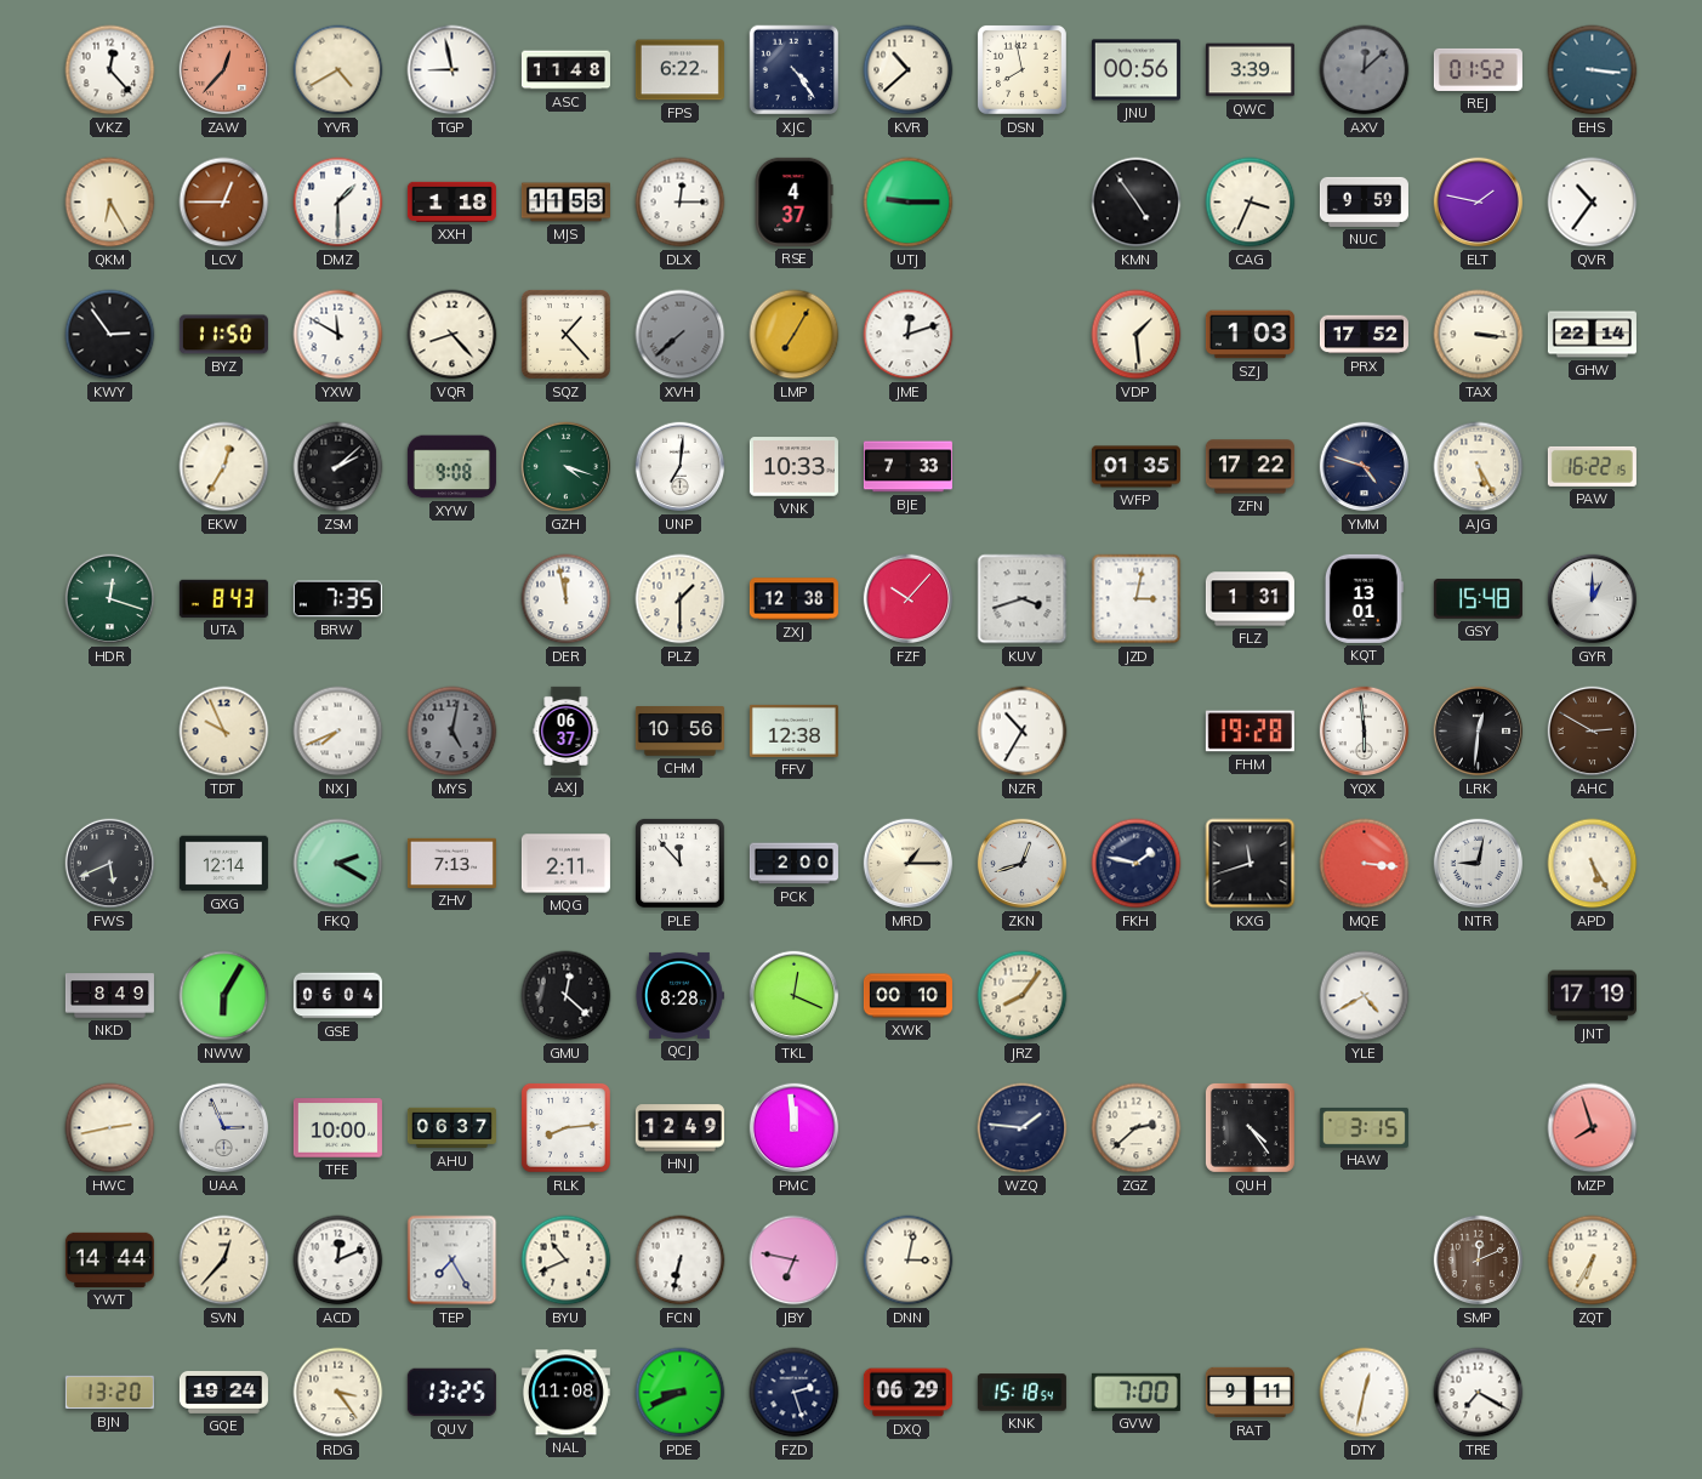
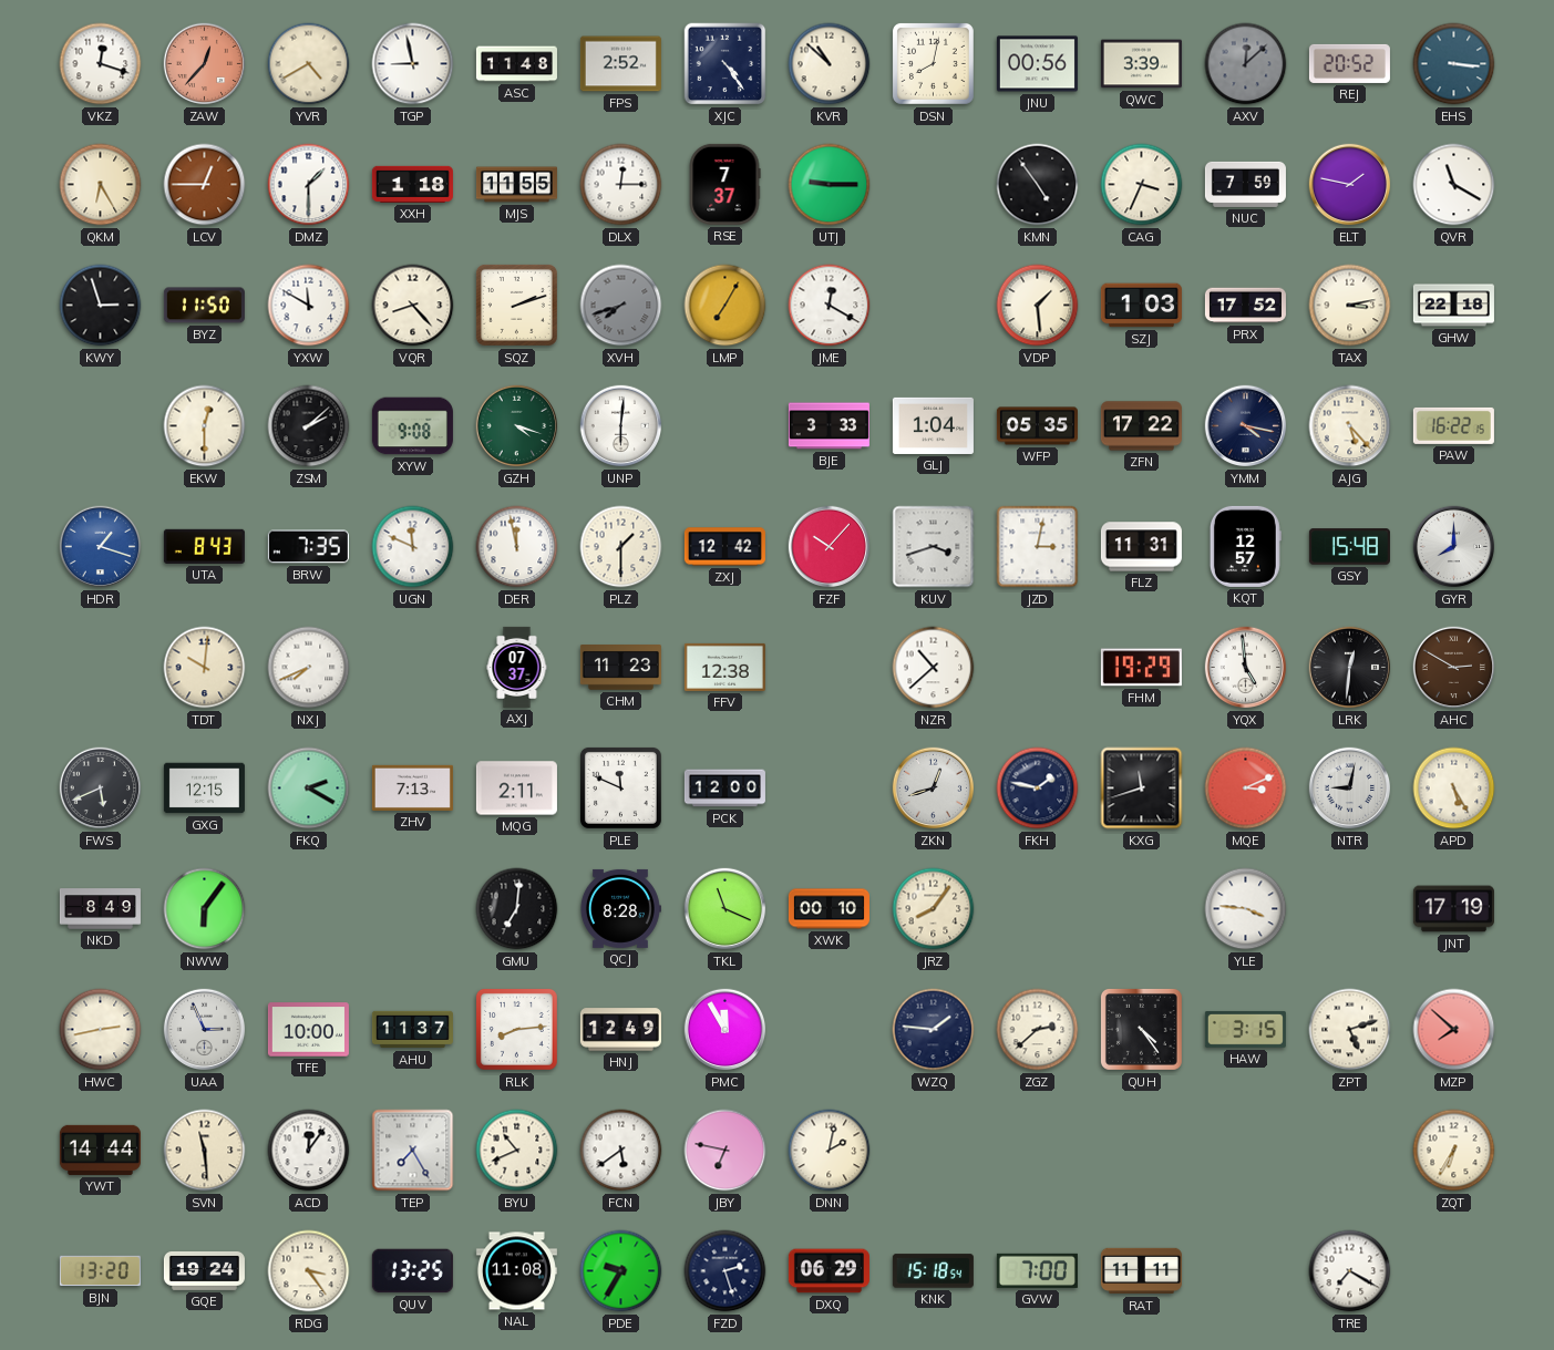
VKZ: 12:23 -> 12:18 (101, 64)
FPS: 6:22 -> 2:52 (620, 64)
KVR: 10:38 -> 10:52 (830, 64)
DSN: 7:58 -> 8:02 (933, 63)
REJ: 01:52 -> 20:52 (1349, 63)
MJS: 11:53 -> 11:55 (516, 185)
RSE: 4:37 -> 7:37 (724, 184)
NUC: 9:59 -> 7:59 (1245, 184)
QVR: 10:36 -> 11:20 (1454, 185)
KWY: 2:54 -> 2:57 (101, 306)
SQZ: 1:23 -> 2:12 (516, 305)
XVH: 7:38 -> 7:42 (621, 306)
JME: 12:12 -> 12:20 (830, 306)
TAX: 3:16 -> 3:13 (1350, 306)
GHW: 22:14 -> 22:18 (1453, 306)
EKW: 12:35 -> 12:30 (205, 426)
UNP: 7:01 -> 6:01 (621, 426)
VNK: 10:33 -> none (793, 467)
BJE: 7:33 -> 3:33 (829, 426)
GLJ: none -> 1:04 (933, 425)
WFP: 01:35 -> 05:35 (1037, 426)
YMM: 4:48 -> 4:17 (1246, 426)
AJG: 5:25 -> 5:23 (1350, 426)
HDR: 12:18 -> 1:18 (101, 547)
HDR dial: green -> blue (101, 547)
UGN: none -> 11:49 (413, 547)
ZXJ: 12:38 -> 12:42 (724, 547)
FLZ: 1:31 -> 11:31 (1141, 547)
KQT: 13:01 -> 12:57 (1245, 546)
GYR: 1:00 -> 8:00 (1454, 547)
TDT: 9:56 -> 10:01 (205, 668)
MYS: 5:02 -> none (452, 732)
AXJ: 06:37 -> 07:37 (517, 667)
CHM: 10:56 -> 11:23 (620, 668)
NZR: 10:35 -> 10:38 (934, 668)
FHM: 19:28 -> 19:29 (1141, 668)
YQX: 5:59 -> 4:59 (1246, 668)
GXG: 12:14 -> 12:15 (204, 789)
PLE: 11:53 -> 11:49 (620, 787)
PCK: 2:00 -> 12:00 (724, 789)
MRD: 1:15 -> none (909, 864)
MQE: 3:16 -> 3:11 (1246, 789)
NWW: 6:05 -> 6:06 (205, 909)
GSE: 06:04 -> none (337, 996)
GMU: 12:22 -> 7:01 (517, 909)
TKL: 12:19 -> 11:19 (725, 909)
YLE: 4:40 -> 3:46 (1246, 909)
AHU: 06:37 -> 11:37 (412, 1030)
PMC: 11:59 -> 11:55 (725, 1030)
ZPT: none -> 5:12 (1350, 1030)
MZP: 7:57 -> 7:52 (1454, 1030)
SVN: 12:37 -> 11:29 (205, 1151)
ACD: 12:11 -> 12:06 (309, 1151)
FCN: 6:32 -> 5:39 (621, 1151)
DNN: 3:02 -> 2:02 (830, 1151)
SMP: 12:11 -> none (1479, 1261)
PDE: 8:41 -> 9:35 (621, 1271)
RAT: 9:11 -> 11:11 (1141, 1271)
DTY: 12:32 -> none (1365, 1393)
